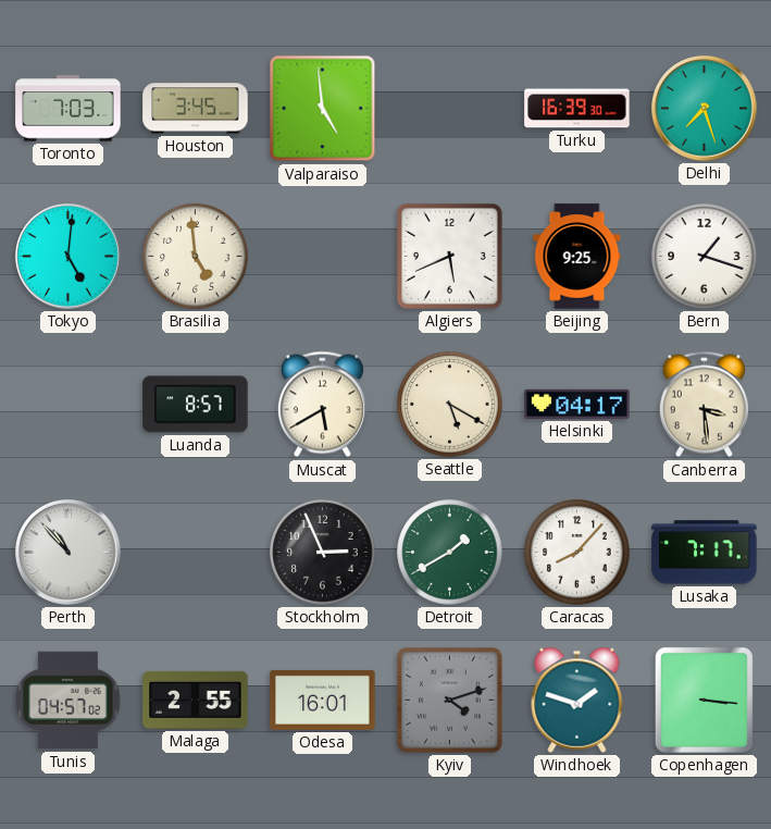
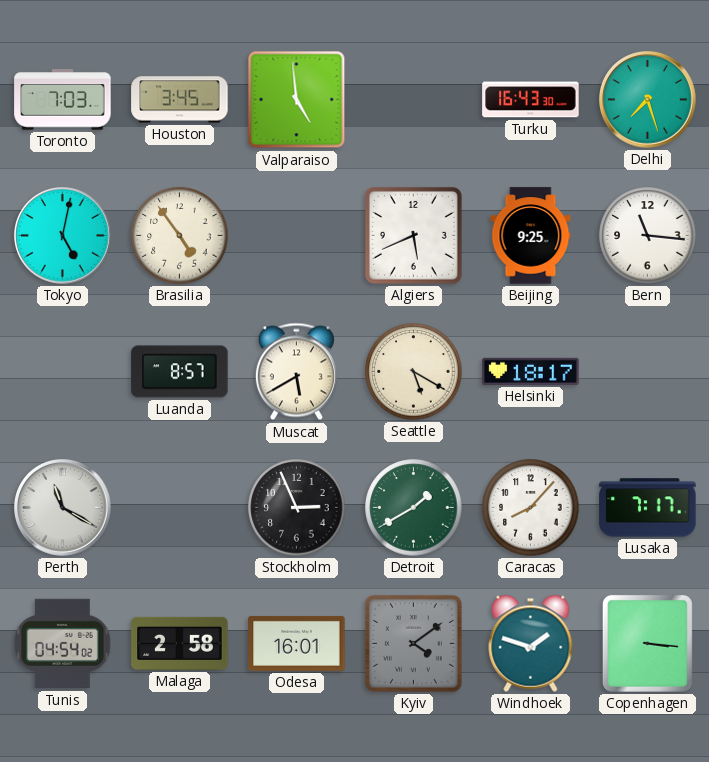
Turku: 16:39 -> 16:43 (531, 100)
Tokyo: 5:01 -> 5:02 (63, 236)
Brasilia: 4:59 -> 4:54 (180, 236)
Bern: 1:18 -> 11:16 (648, 236)
Helsinki: 04:17 -> 18:17 (531, 371)
Canberra: 3:29 -> none (704, 405)
Perth: 10:53 -> 11:20 (63, 508)
Tunis: 04:57 -> 04:54 (63, 644)
Malaga: 2:55 -> 2:58 (180, 643)
Kyiv: 4:12 -> 4:09 (413, 643)
